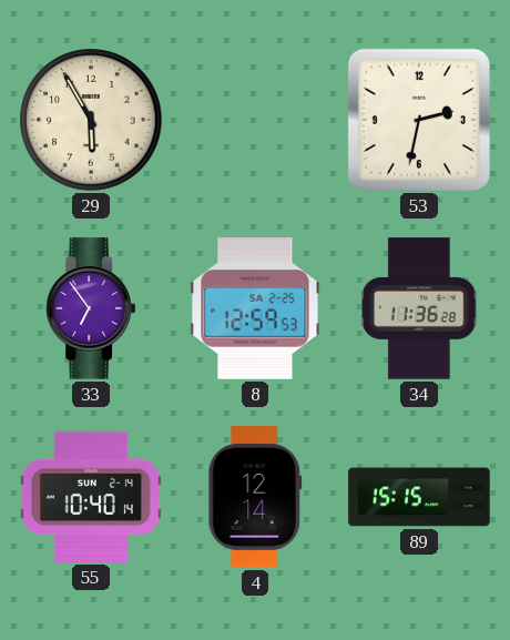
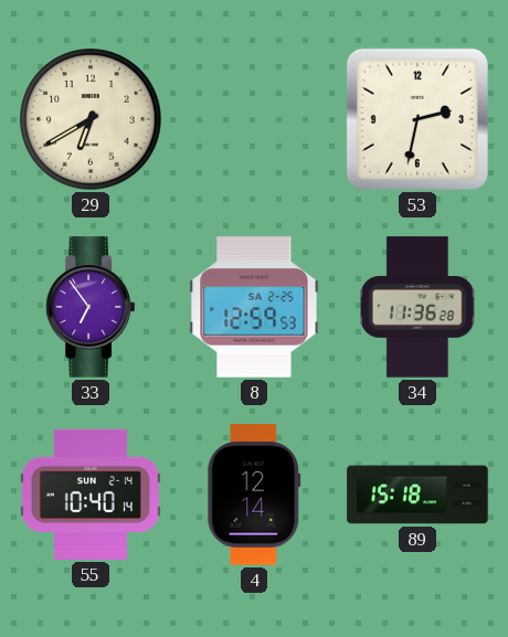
29: 5:55 -> 6:40 (91, 119)
89: 15:15 -> 15:18 (417, 495)
